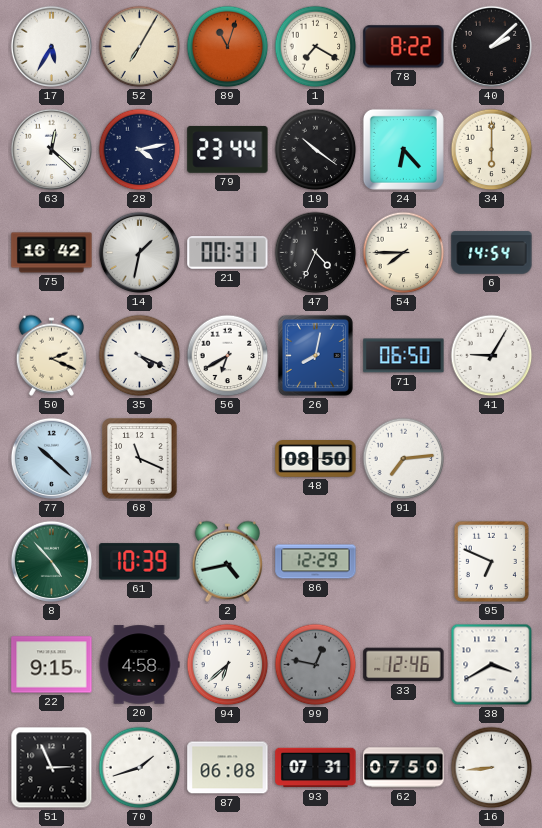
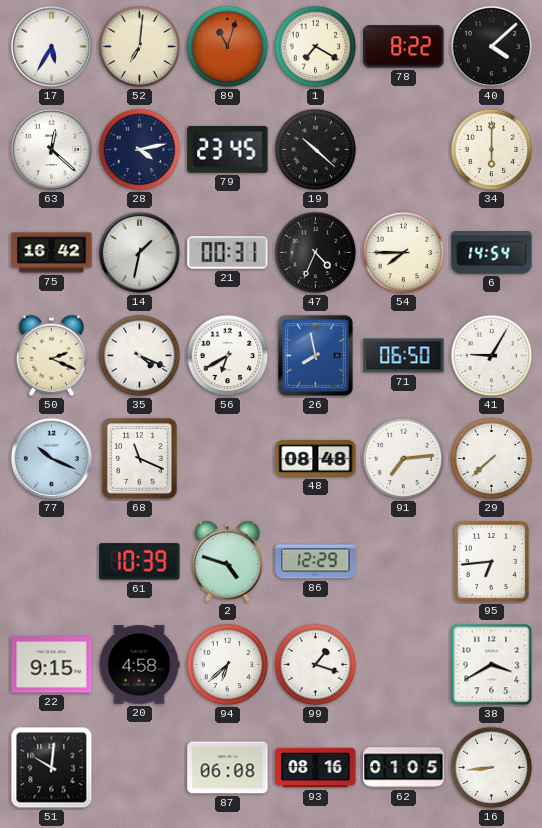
52: 7:05 -> 7:01 (140, 47)
40: 2:08 -> 4:08 (492, 47)
79: 23:44 -> 23:45 (228, 149)
19: 10:21 -> 10:22 (316, 150)
24: 6:23 -> none (403, 149)
26: 8:02 -> 7:58 (315, 355)
77: 10:22 -> 10:19 (52, 459)
48: 08:50 -> 08:48 (316, 459)
29: none -> 7:38 (492, 459)
8: 4:53 -> none (52, 562)
2: 4:43 -> 4:48 (227, 561)
95: 6:49 -> 6:44 (491, 561)
99: 12:47 -> 1:18 (316, 665)
99 dial: grey -> white (316, 665)
33: 12:46 -> none (404, 665)
51: 2:56 -> 10:01 (52, 768)
70: 1:42 -> none (140, 768)
93: 07:31 -> 08:16 (316, 768)
62: 07:50 -> 01:05 (404, 768)
